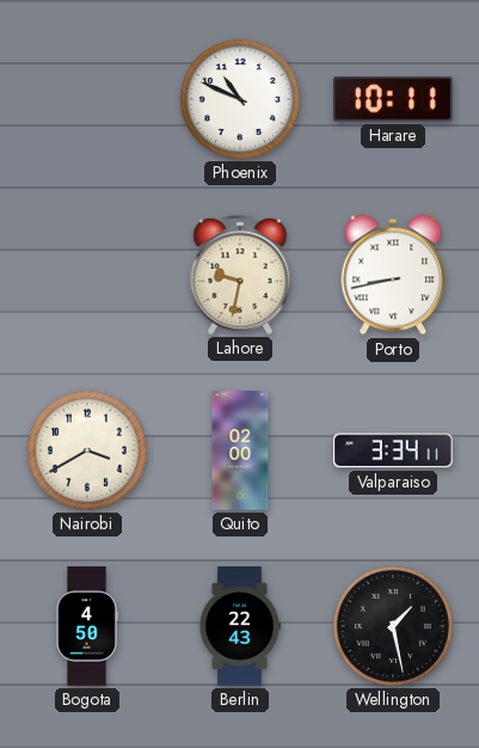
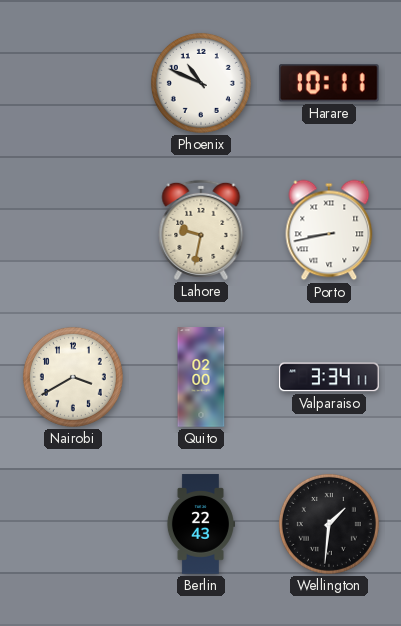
Bogota: 4:50 -> none (87, 626)
Wellington: 1:28 -> 1:31 (329, 524)
